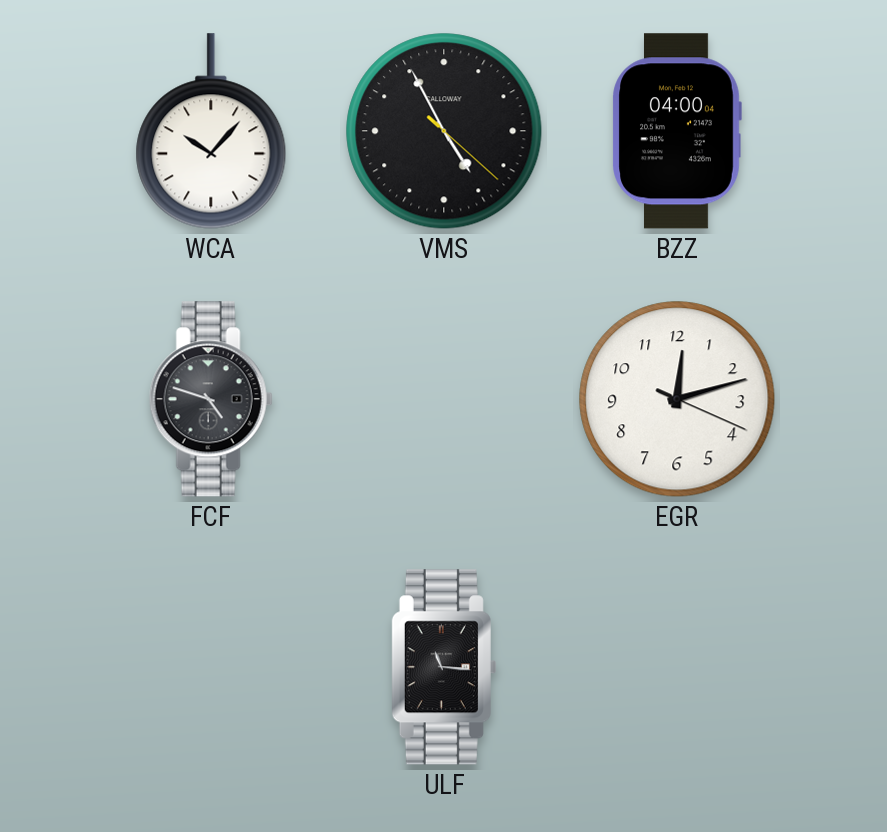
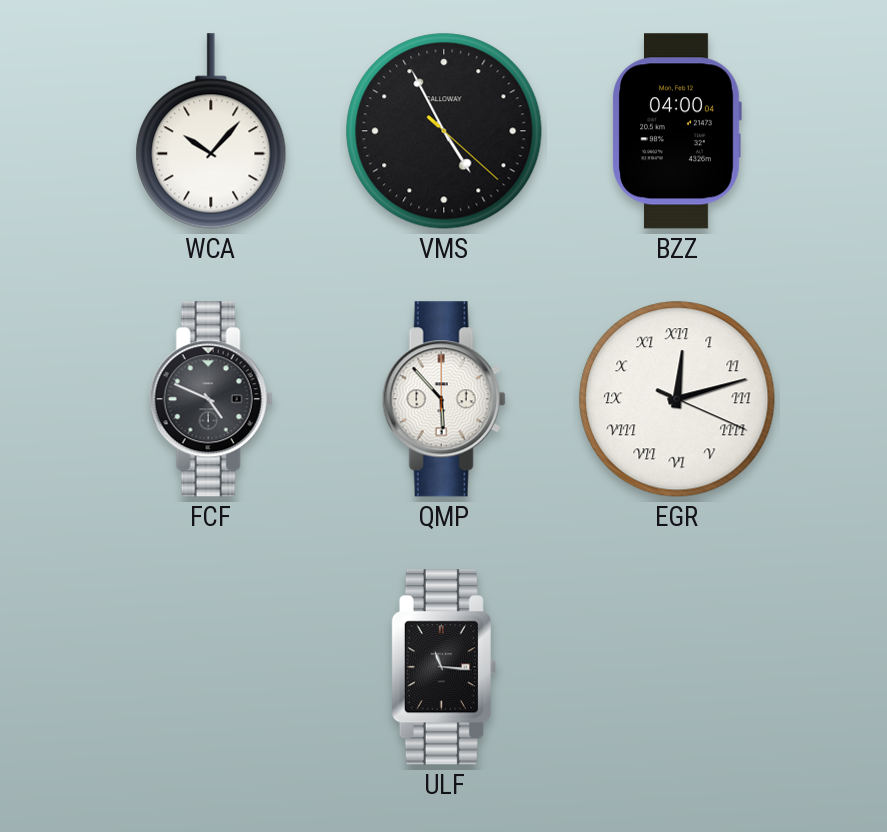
FCF: 4:48 -> 4:49 (211, 399)
QMP: none -> 5:53 (444, 399)
EGR numerals: Arabic -> Roman (677, 399)
